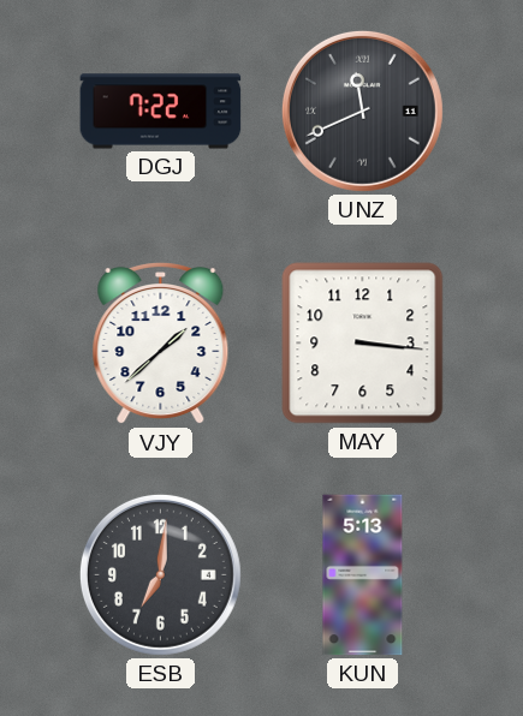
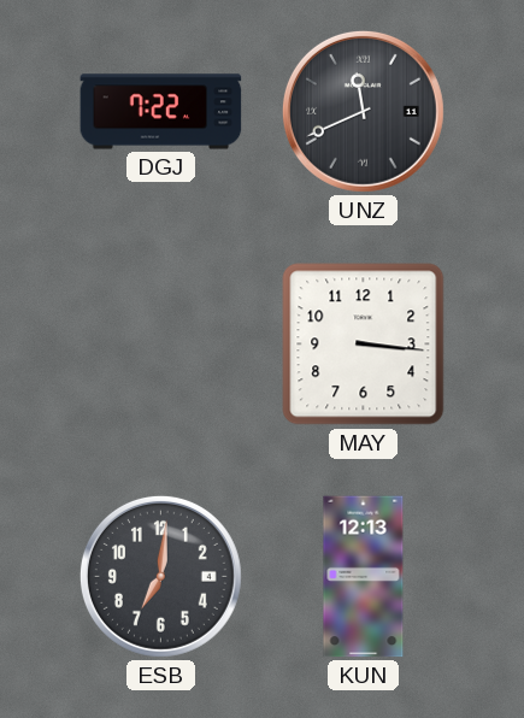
VJY: 1:38 -> none (161, 345)
KUN: 5:13 -> 12:13 (364, 577)
